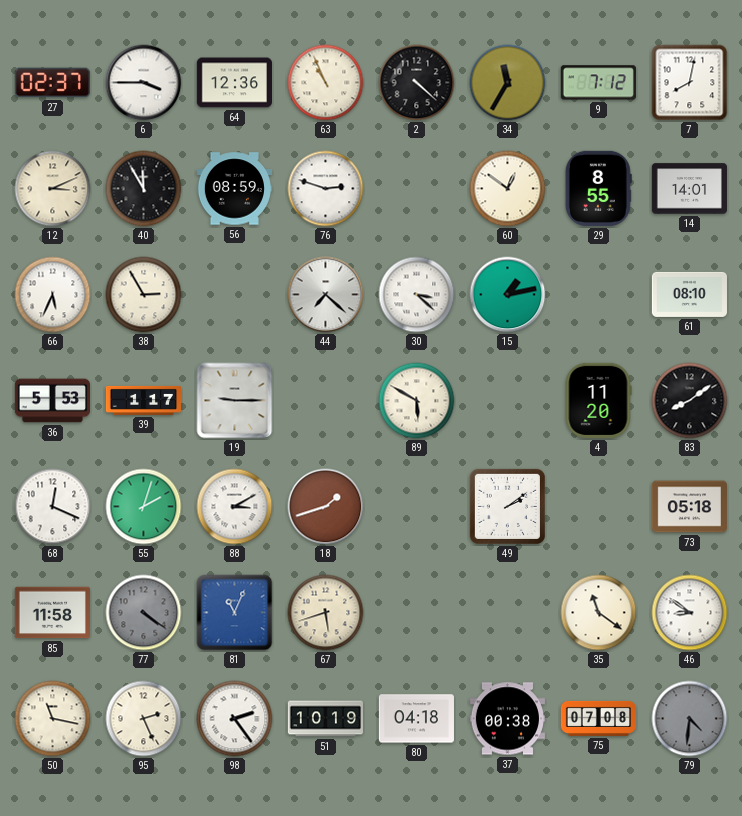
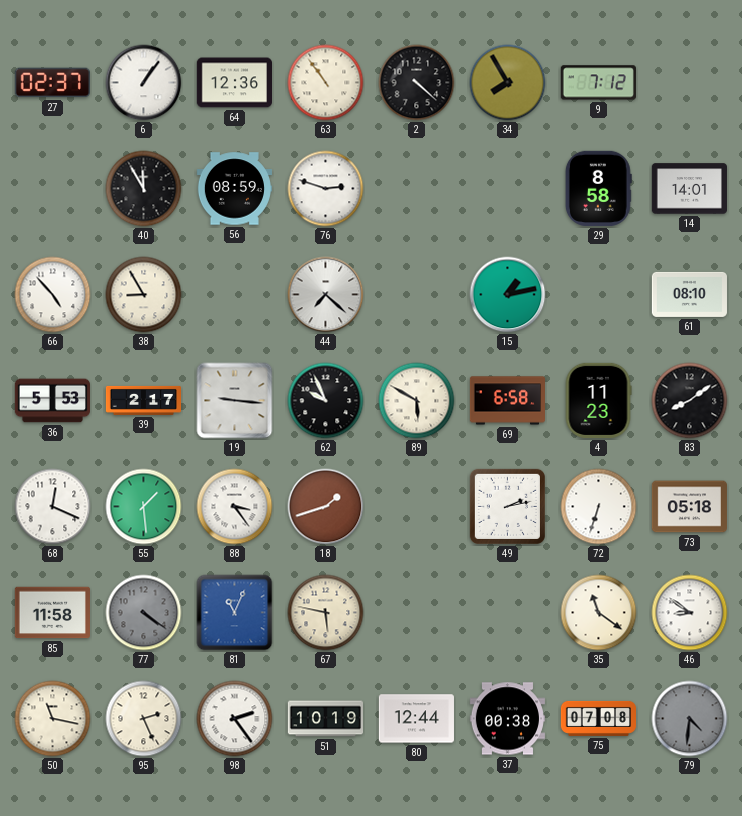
6: 3:45 -> 1:06 (144, 83)
63: 10:56 -> 10:54 (326, 83)
34: 11:35 -> 7:55 (508, 83)
7: 8:02 -> none (690, 83)
12: 3:11 -> none (53, 189)
60: 12:51 -> none (508, 189)
29: 8:55 -> 8:58 (598, 188)
66: 5:34 -> 4:53 (53, 295)
38: 2:55 -> 8:55 (144, 295)
30: 3:22 -> none (417, 295)
39: 1:17 -> 2:17 (143, 400)
19: 9:15 -> 9:16 (235, 401)
62: none -> 9:56 (326, 401)
69: none -> 6:58 (507, 401)
4: 11:20 -> 11:23 (598, 400)
55: 2:03 -> 1:29 (144, 507)
88: 3:10 -> 3:24 (235, 507)
49: 2:09 -> 2:13 (507, 506)
72: none -> 6:33 (599, 507)
67: 5:42 -> 5:47 (326, 613)
80: 04:18 -> 12:44 (416, 719)
